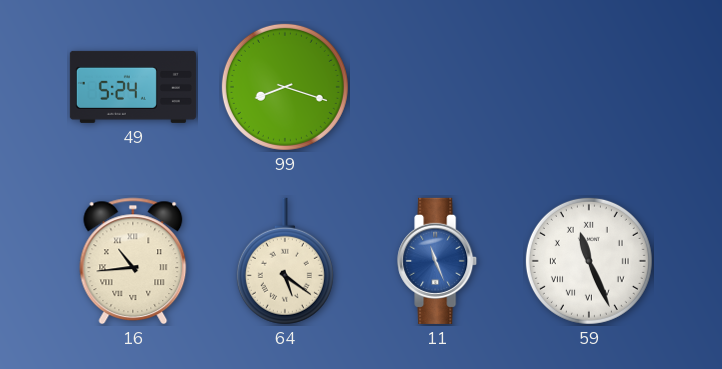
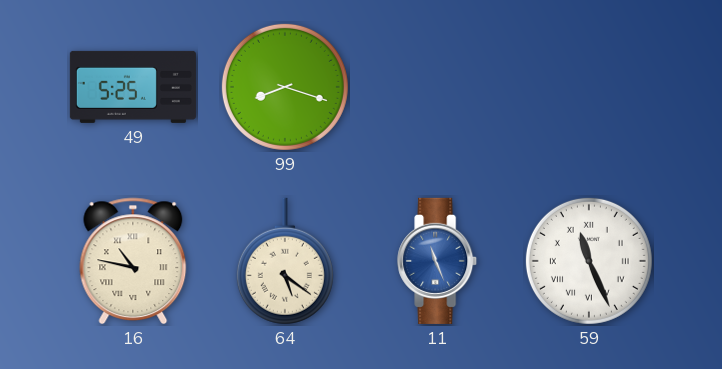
49: 5:24 -> 5:25 (133, 87)
16: 10:44 -> 10:47 (133, 261)
